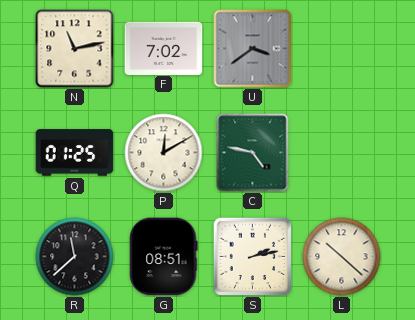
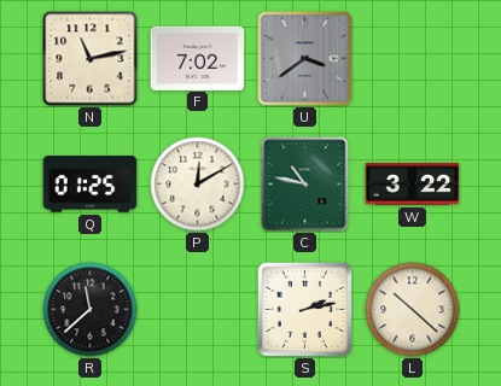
C: 4:47 -> 10:47 (305, 185)
W: none -> 3:22 (413, 185)
G: 08:51 -> none (164, 257)
